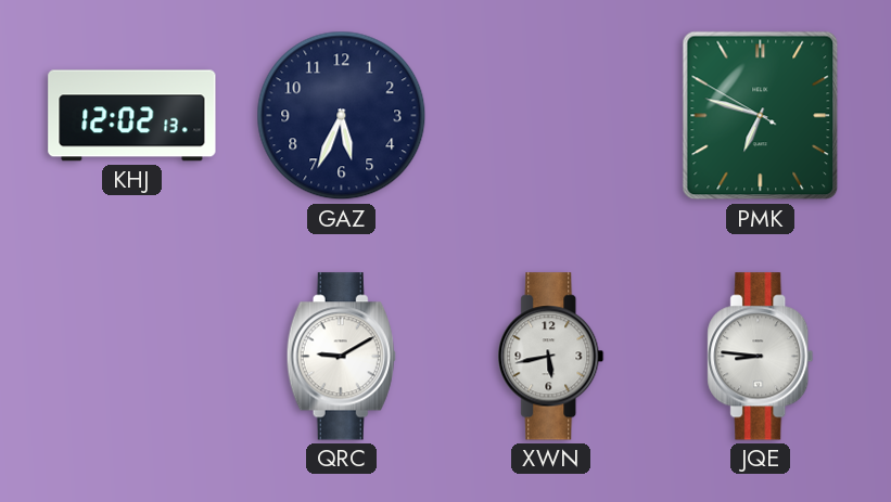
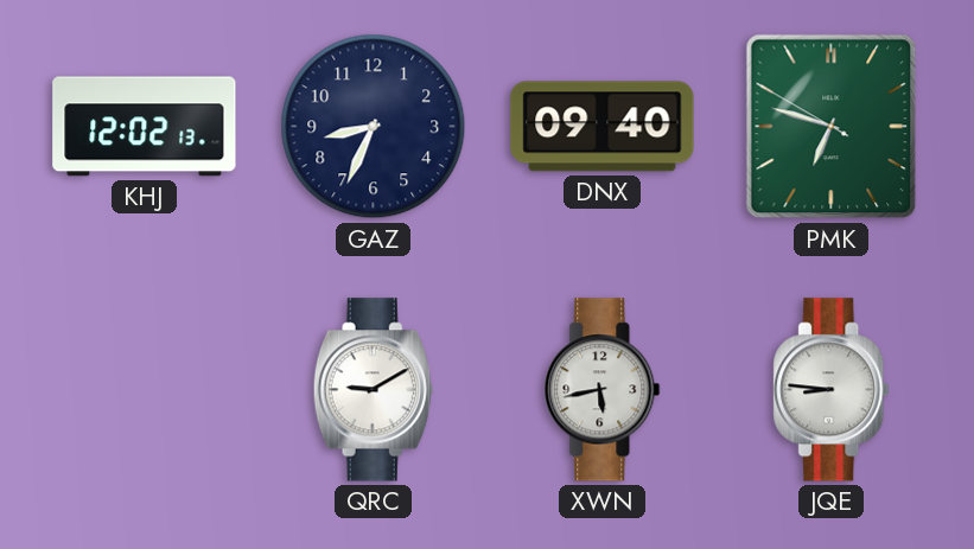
GAZ: 5:34 -> 8:34 (374, 127)
DNX: none -> 09:40 (603, 127)
